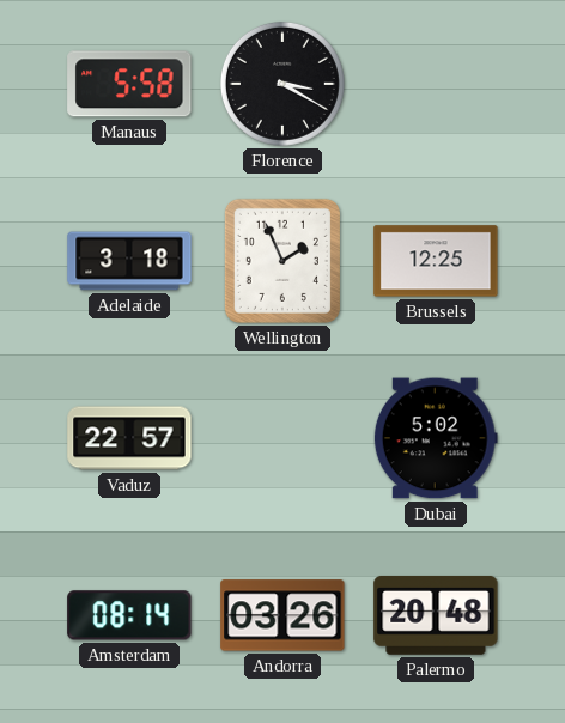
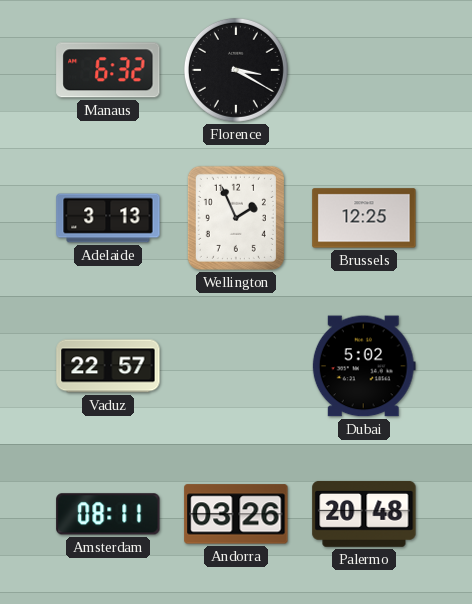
Manaus: 5:58 -> 6:32 (108, 70)
Adelaide: 3:18 -> 3:13 (108, 218)
Amsterdam: 08:14 -> 08:11 (108, 514)
